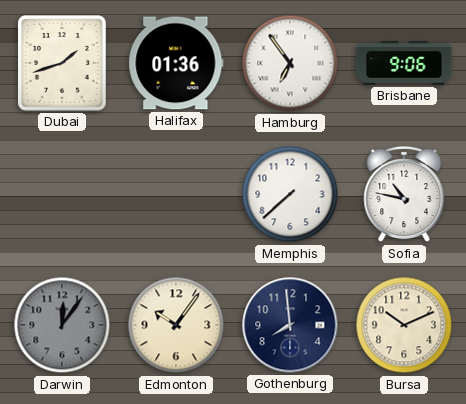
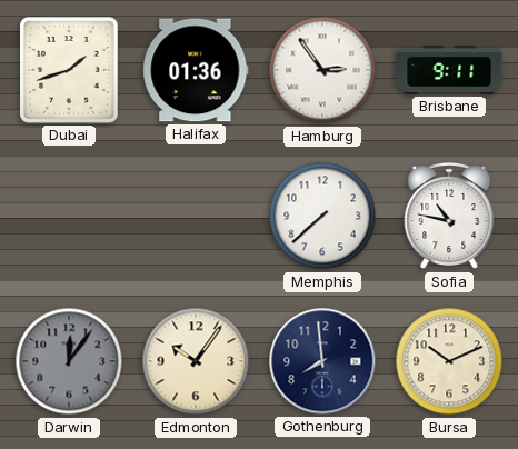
Hamburg: 6:54 -> 2:54 (322, 70)
Brisbane: 9:06 -> 9:11 (449, 71)
